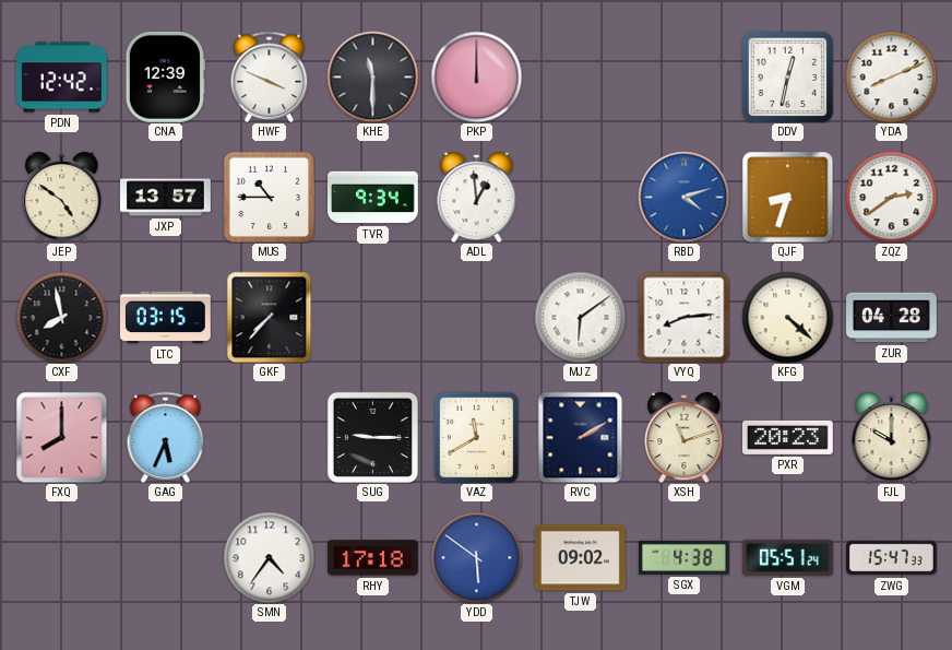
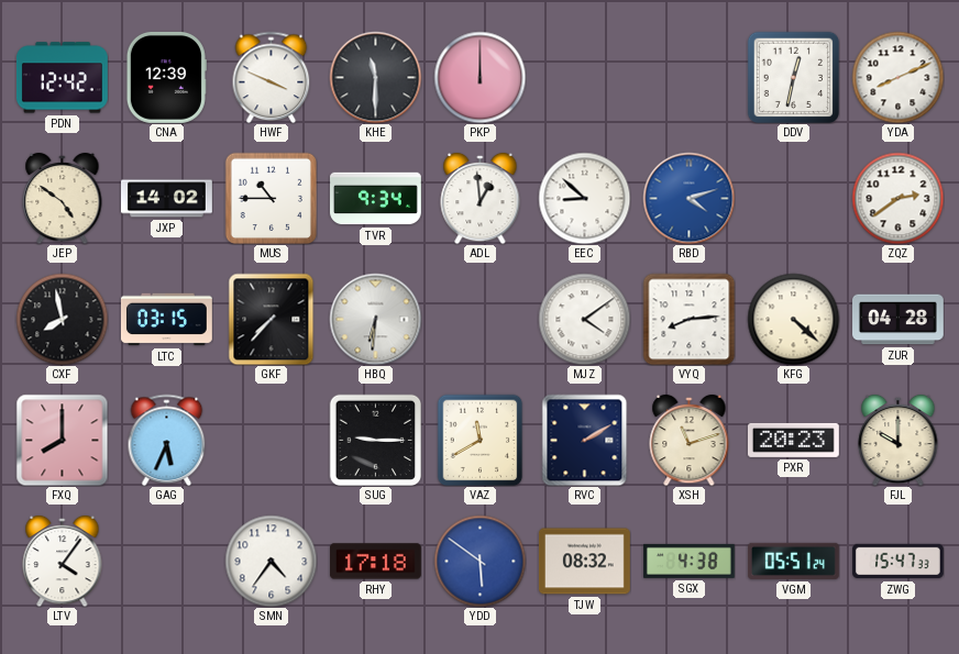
JXP: 13:57 -> 14:02 (167, 199)
EEC: none -> 8:52 (584, 198)
QJF: 8:33 -> none (787, 197)
HBQ: none -> 6:31 (375, 319)
MJZ: 6:09 -> 4:09 (584, 319)
LTV: none -> 4:06 (63, 561)
TJW: 09:02 -> 08:32 (585, 562)
